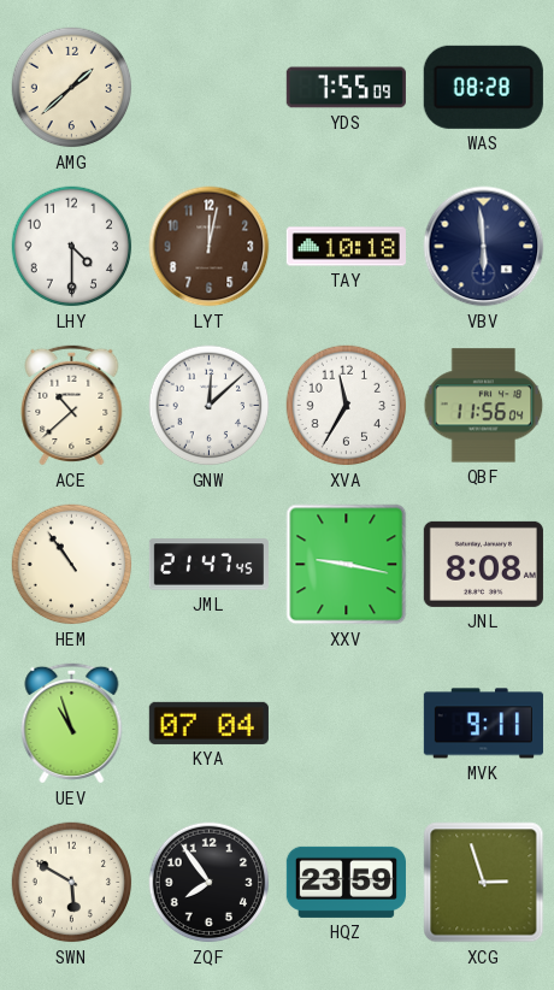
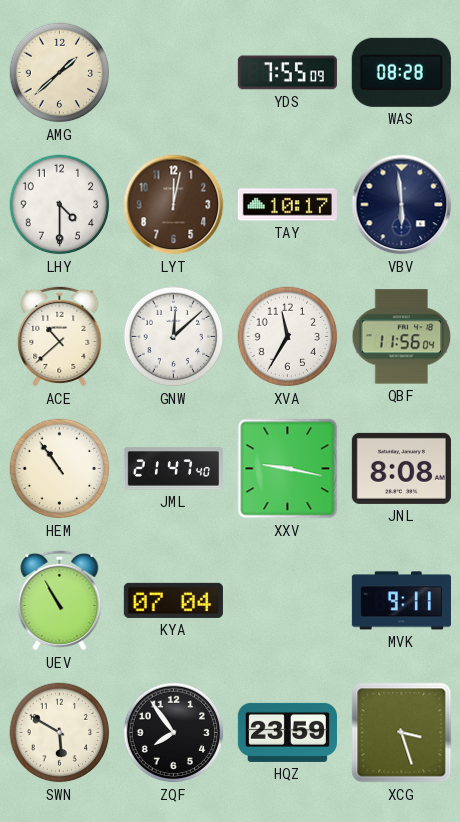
TAY: 10:18 -> 10:17 (287, 205)
JML: 21:47:45 -> 21:47:40 (173, 469)
UEV: 10:57 -> 10:55 (60, 600)
XCG: 2:57 -> 3:27 (402, 733)
